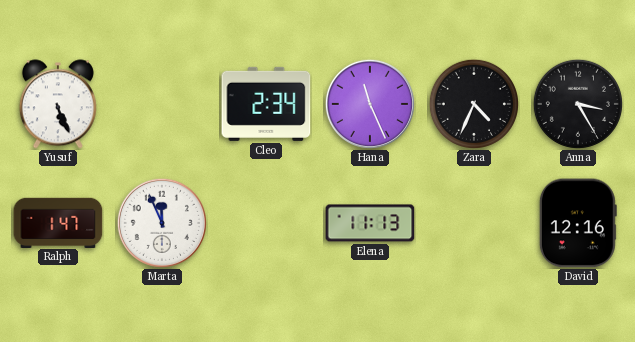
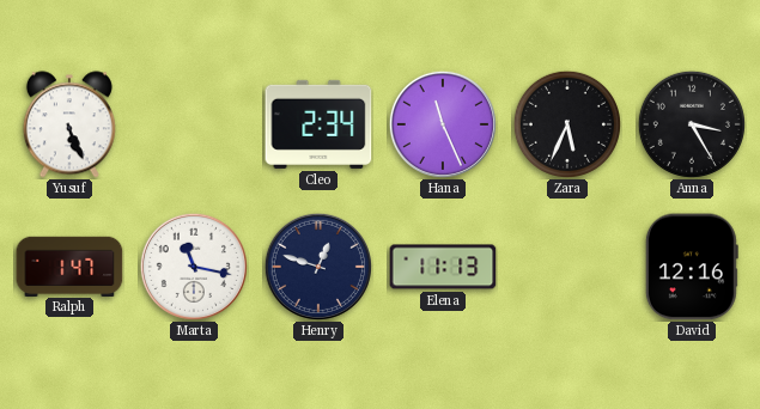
Zara: 4:34 -> 5:34 (567, 124)
Marta: 11:56 -> 11:17 (194, 267)
Henry: none -> 12:48 (318, 267)
